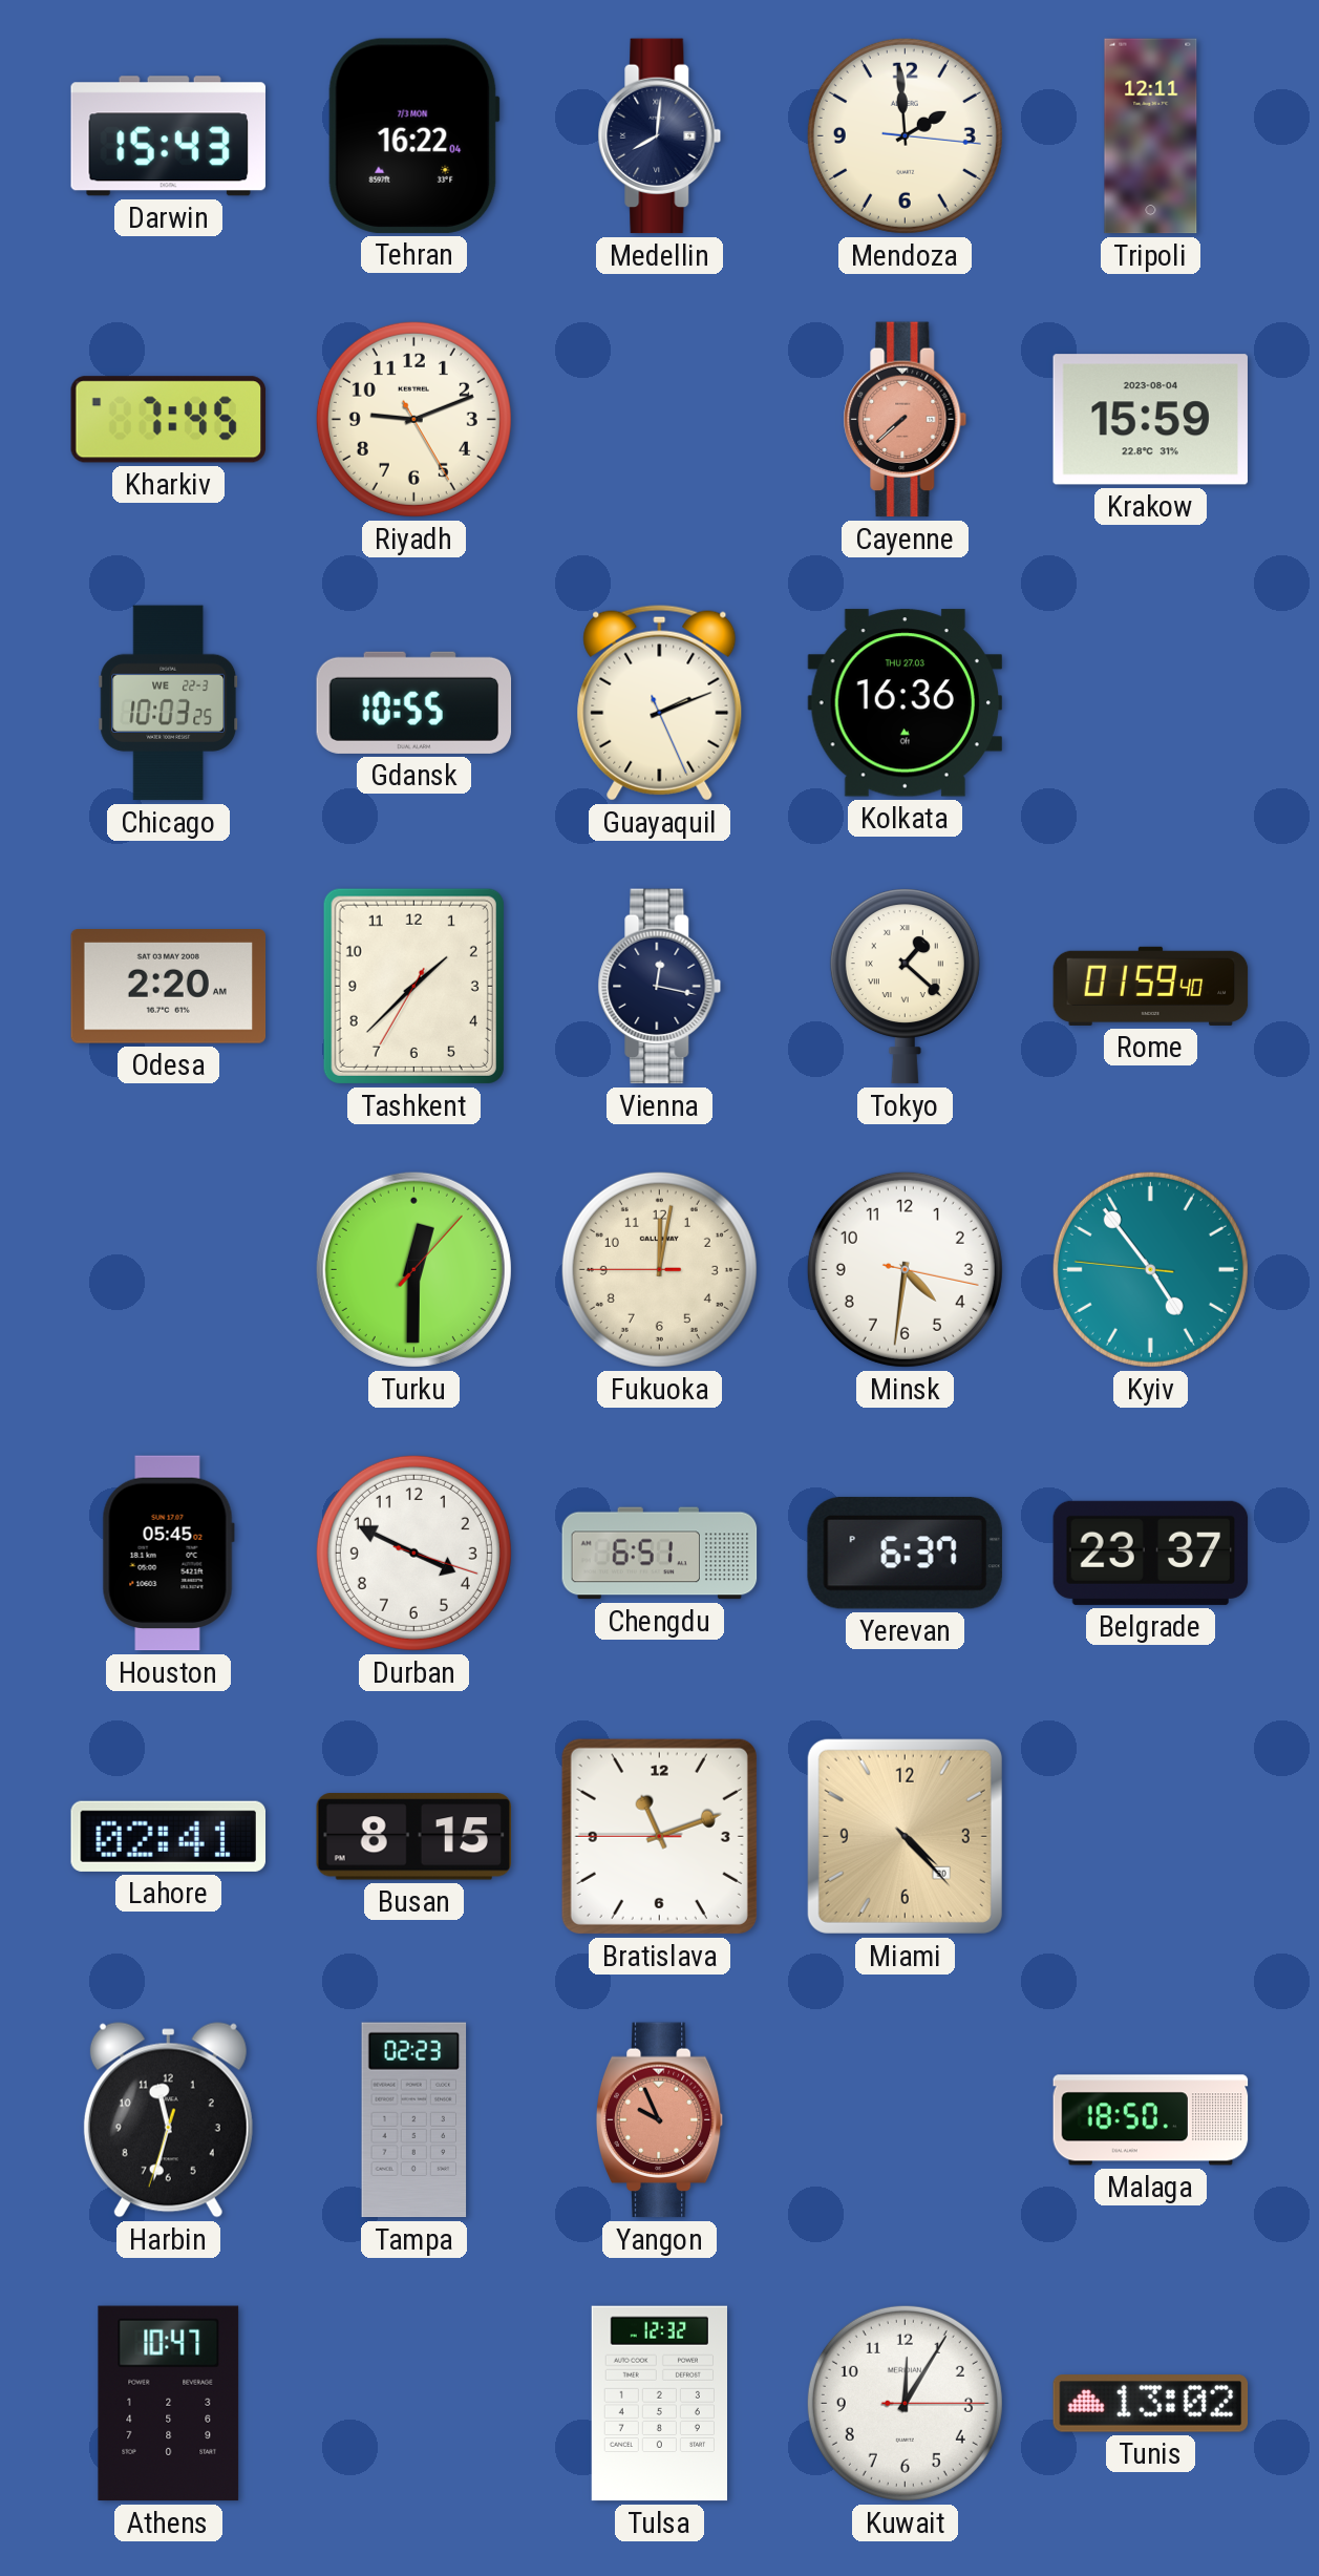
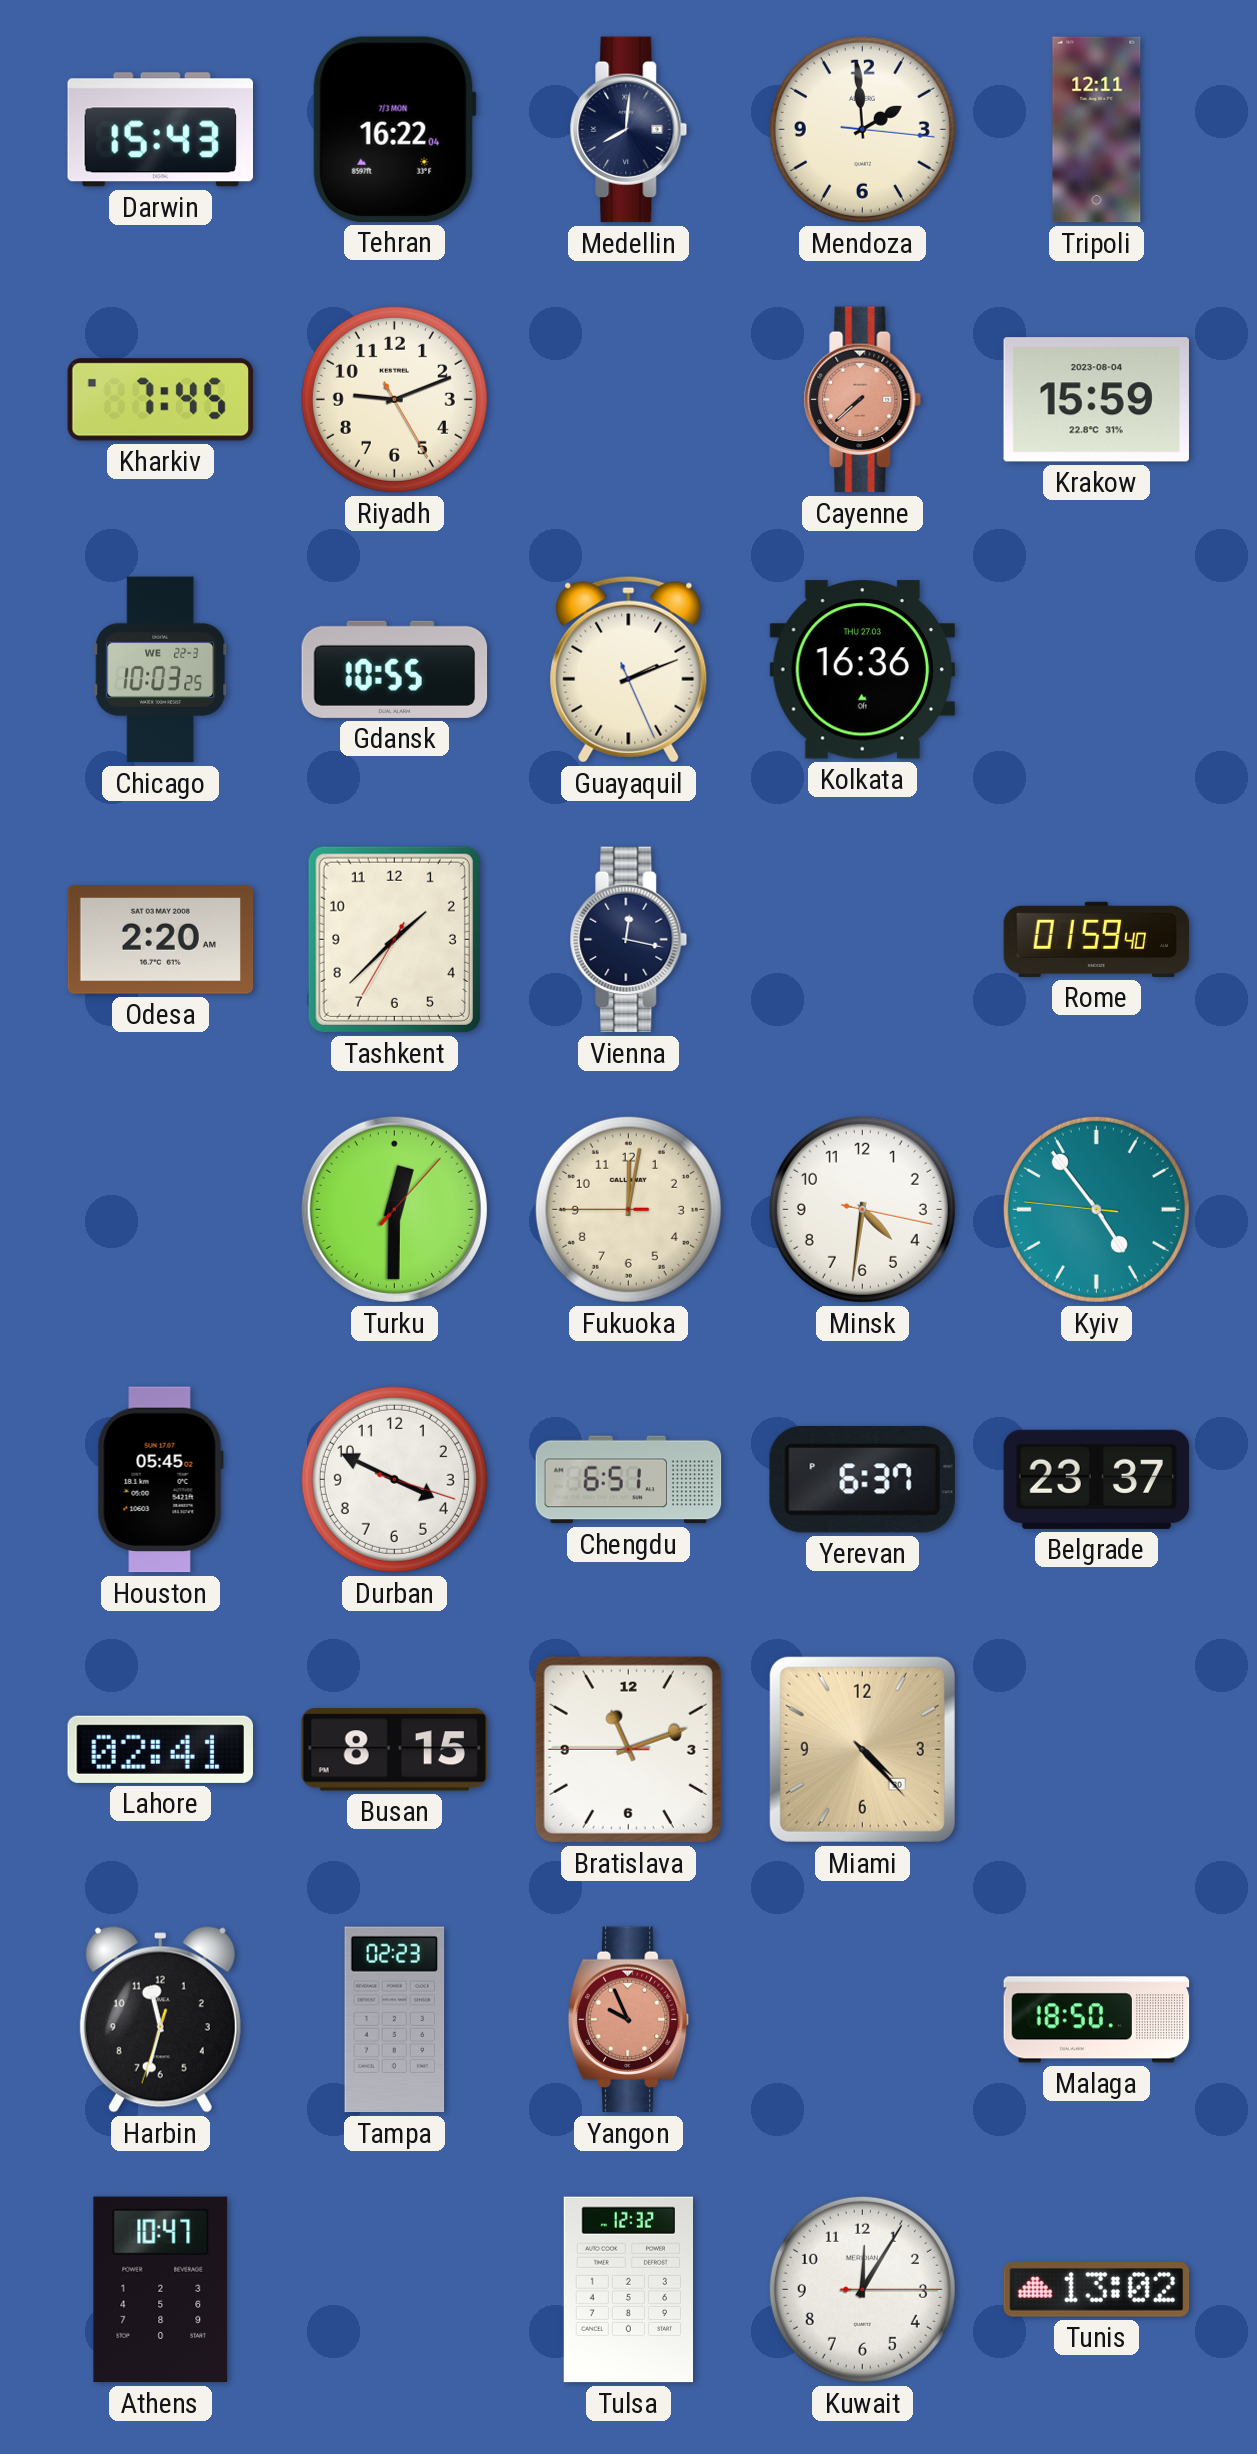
Tokyo: 1:22 -> none (905, 987)
